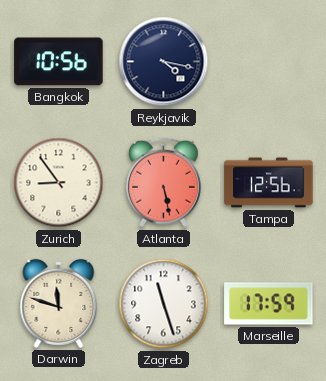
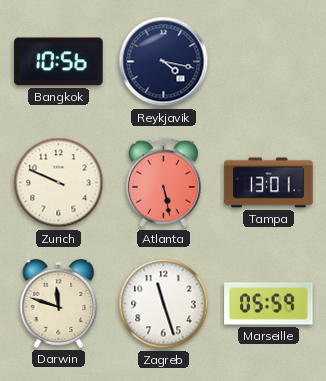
Zurich: 8:54 -> 9:49 (59, 183)
Tampa: 12:56 -> 13:01 (269, 183)
Marseille: 17:59 -> 05:59 (269, 304)
